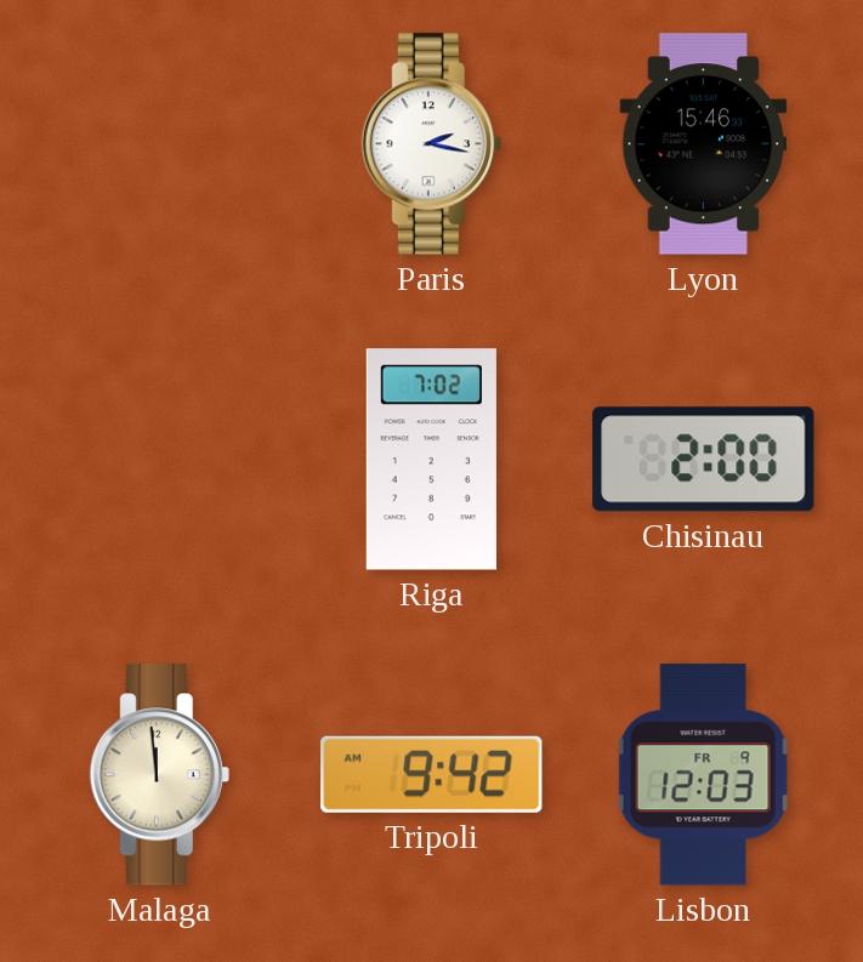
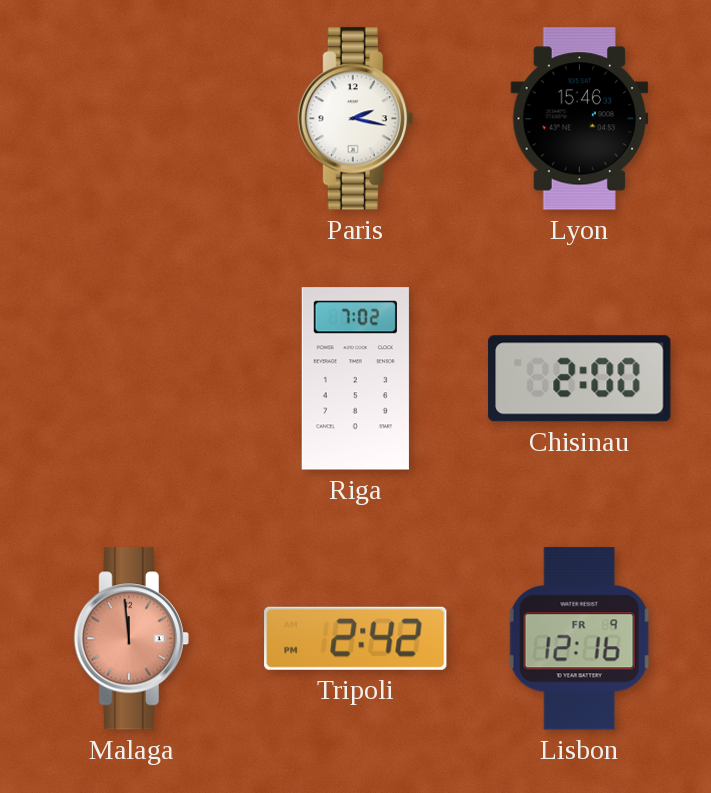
Malaga dial: cream -> salmon (131, 639)
Tripoli: 9:42 -> 2:42 (356, 638)
Lisbon: 12:03 -> 12:16 (580, 639)
